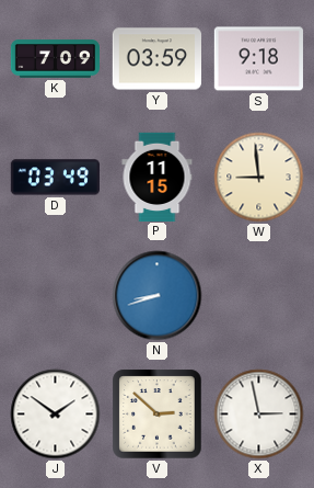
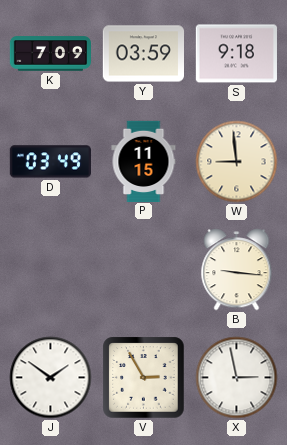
N: 8:42 -> none (158, 296)
B: none -> 9:16 (237, 270)
V: 2:52 -> 2:55 (144, 378)
